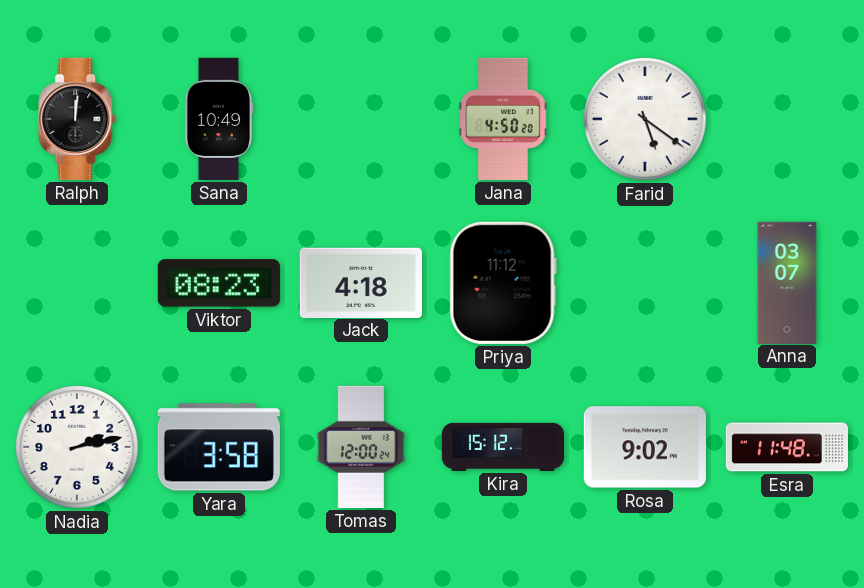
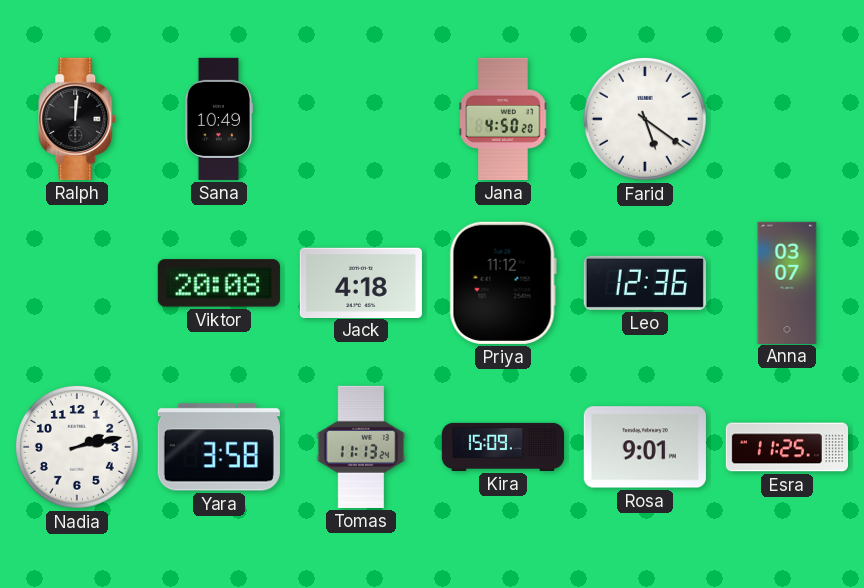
Viktor: 08:23 -> 20:08 (219, 283)
Leo: none -> 12:36 (645, 283)
Tomas: 12:00 -> 11:13 (361, 447)
Kira: 15:12 -> 15:09 (502, 447)
Rosa: 9:02 -> 9:01 (645, 447)
Esra: 11:48 -> 11:25 (786, 447)
